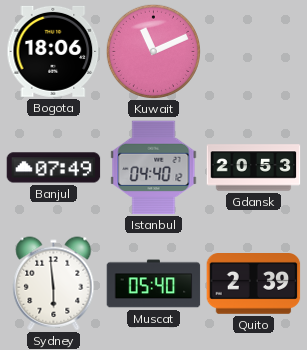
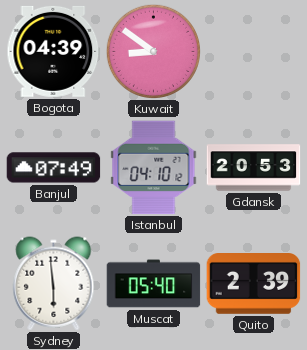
Bogota: 18:06 -> 04:39 (54, 51)
Kuwait: 11:11 -> 8:51 (153, 51)
Istanbul: 04:40 -> 04:10 (154, 168)
